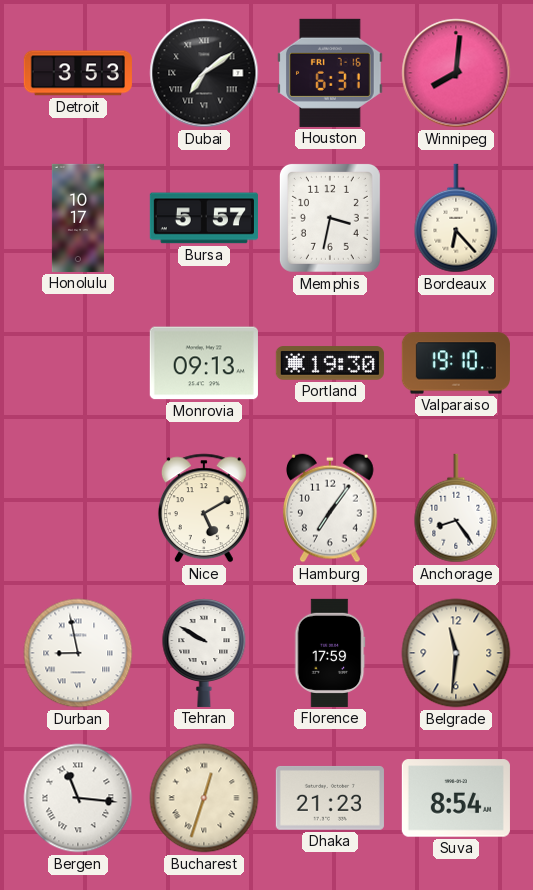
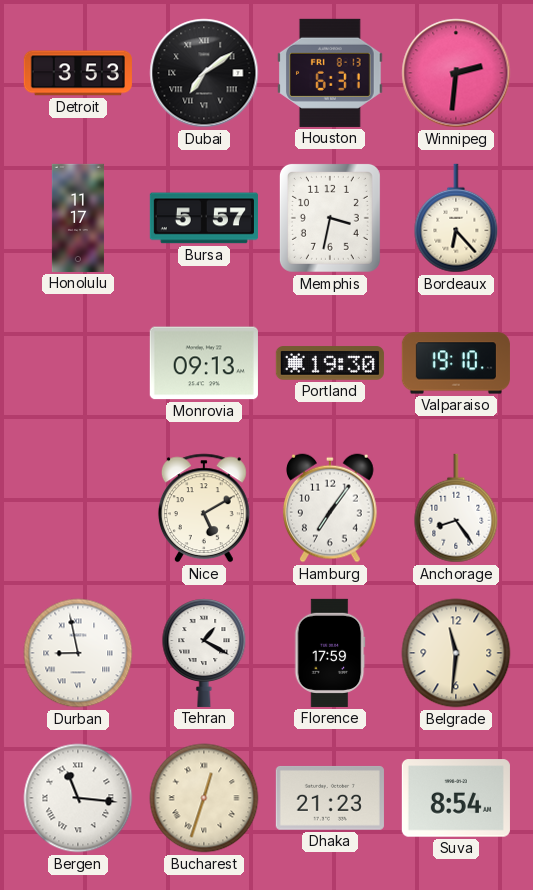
Houston date: FRI 7-16 -> FRI 8-13 (331, 73)
Winnipeg: 8:01 -> 2:31 (456, 73)
Honolulu: 10:17 -> 11:17 (78, 218)
Tehran: 9:50 -> 1:20 (204, 653)
